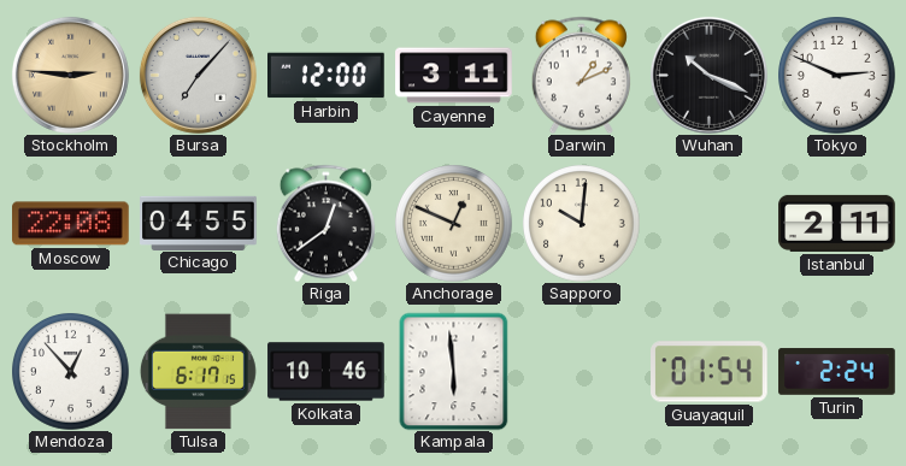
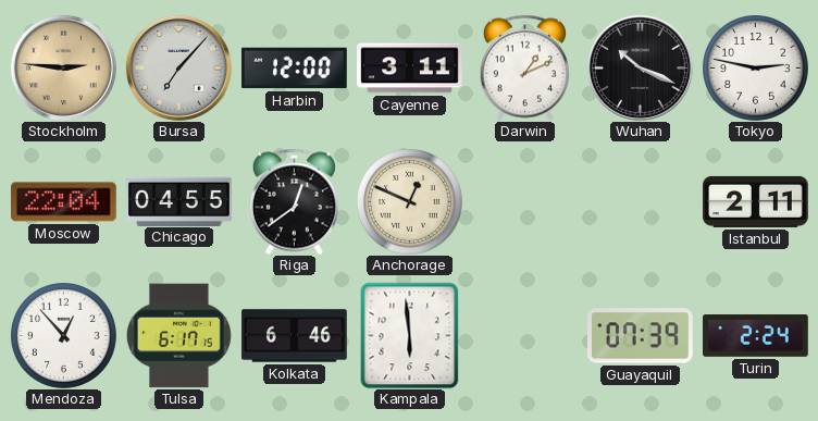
Tokyo: 2:49 -> 2:47 (756, 69)
Moscow: 22:08 -> 22:04 (64, 202)
Sapporo: 10:01 -> none (582, 224)
Kolkata: 10:46 -> 6:46 (295, 336)
Guayaquil: 01:54 -> 07:39 (641, 336)
